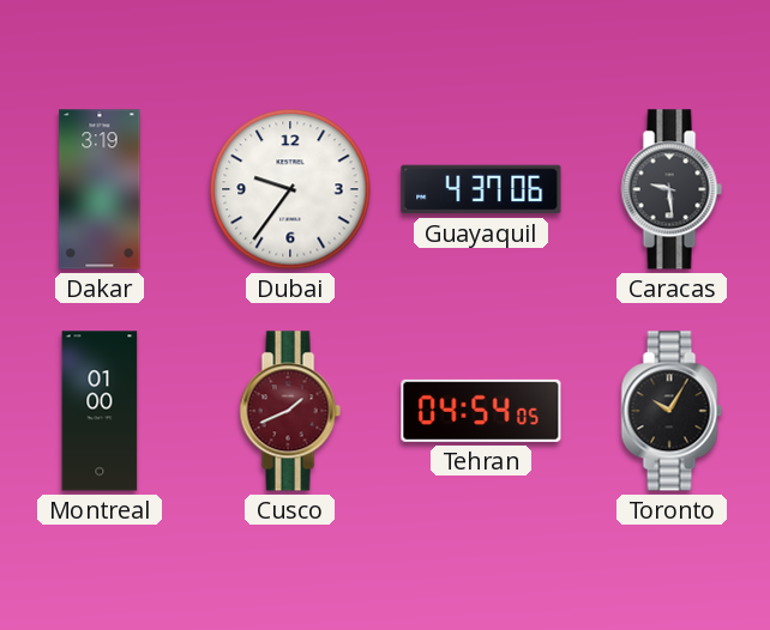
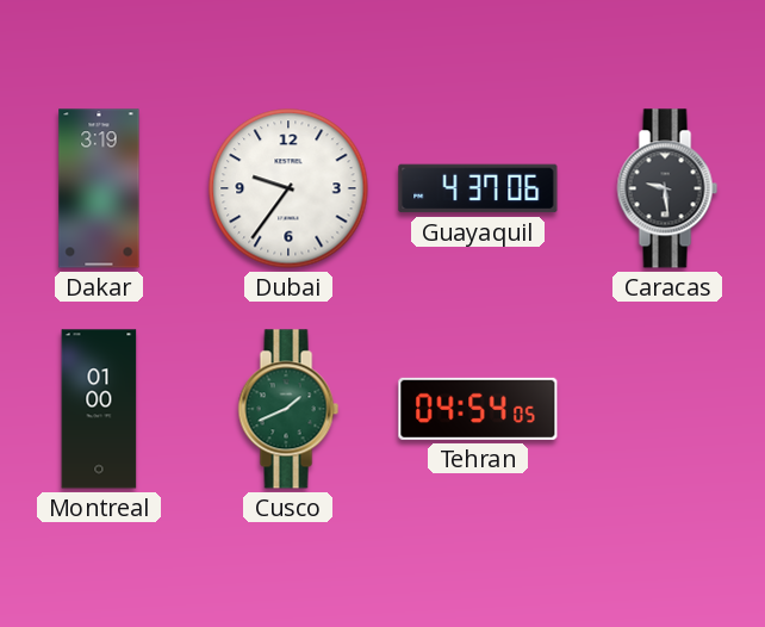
Cusco dial: burgundy -> green (288, 409)
Toronto: 10:05 -> none (672, 411)
